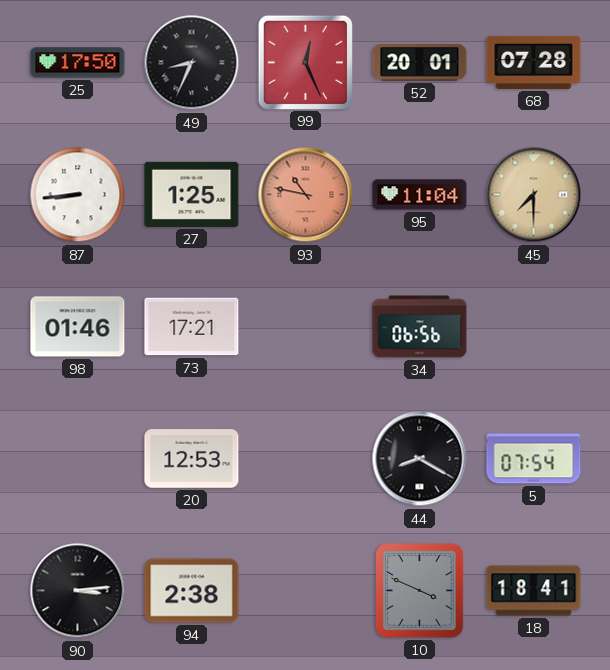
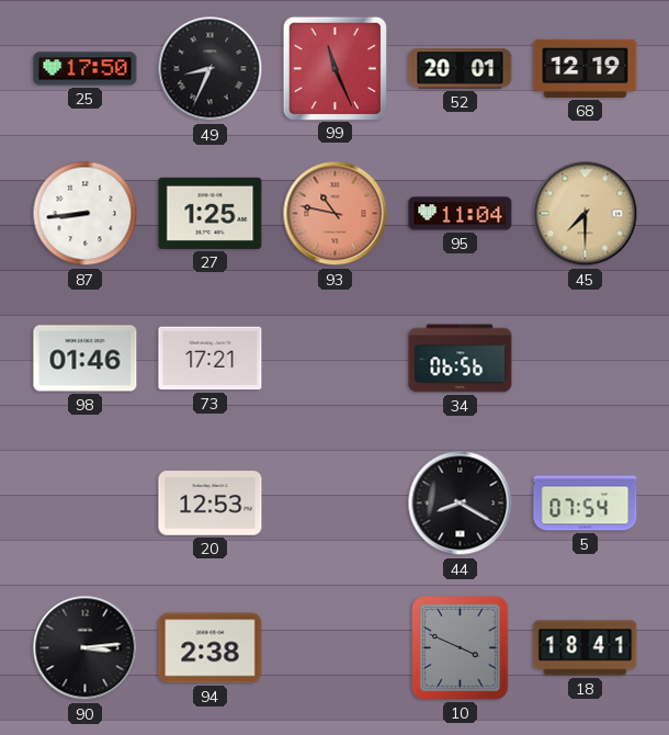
99: 12:26 -> 11:26 (334, 68)
68: 07:28 -> 12:19 (586, 68)
